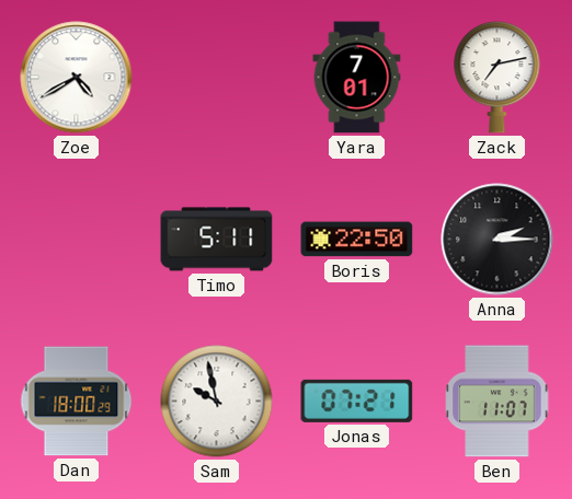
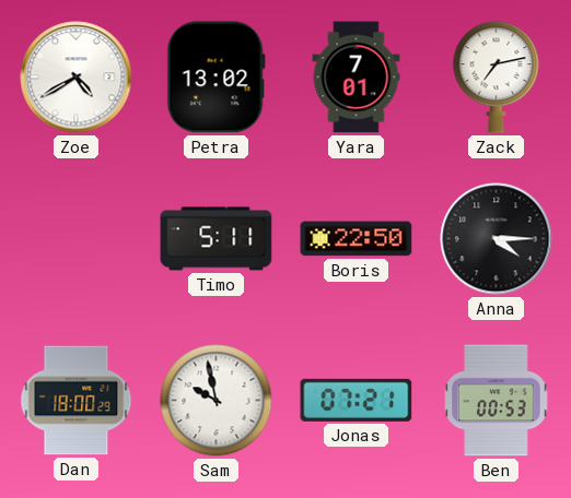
Petra: none -> 13:02 (215, 78)
Anna: 2:15 -> 4:15 (497, 239)
Ben: 11:07 -> 00:53 (497, 401)
